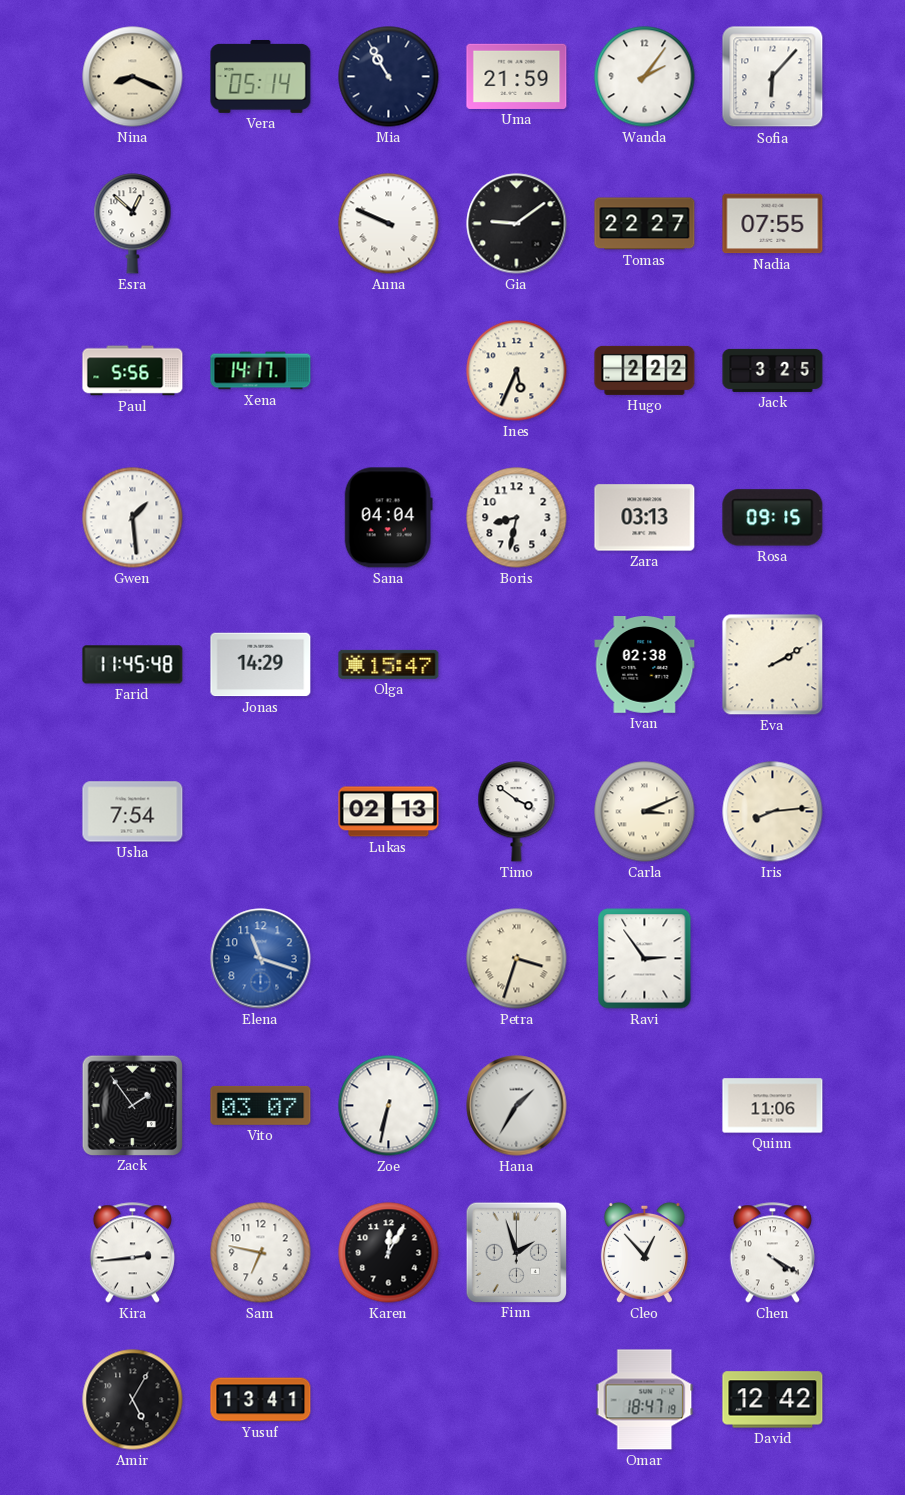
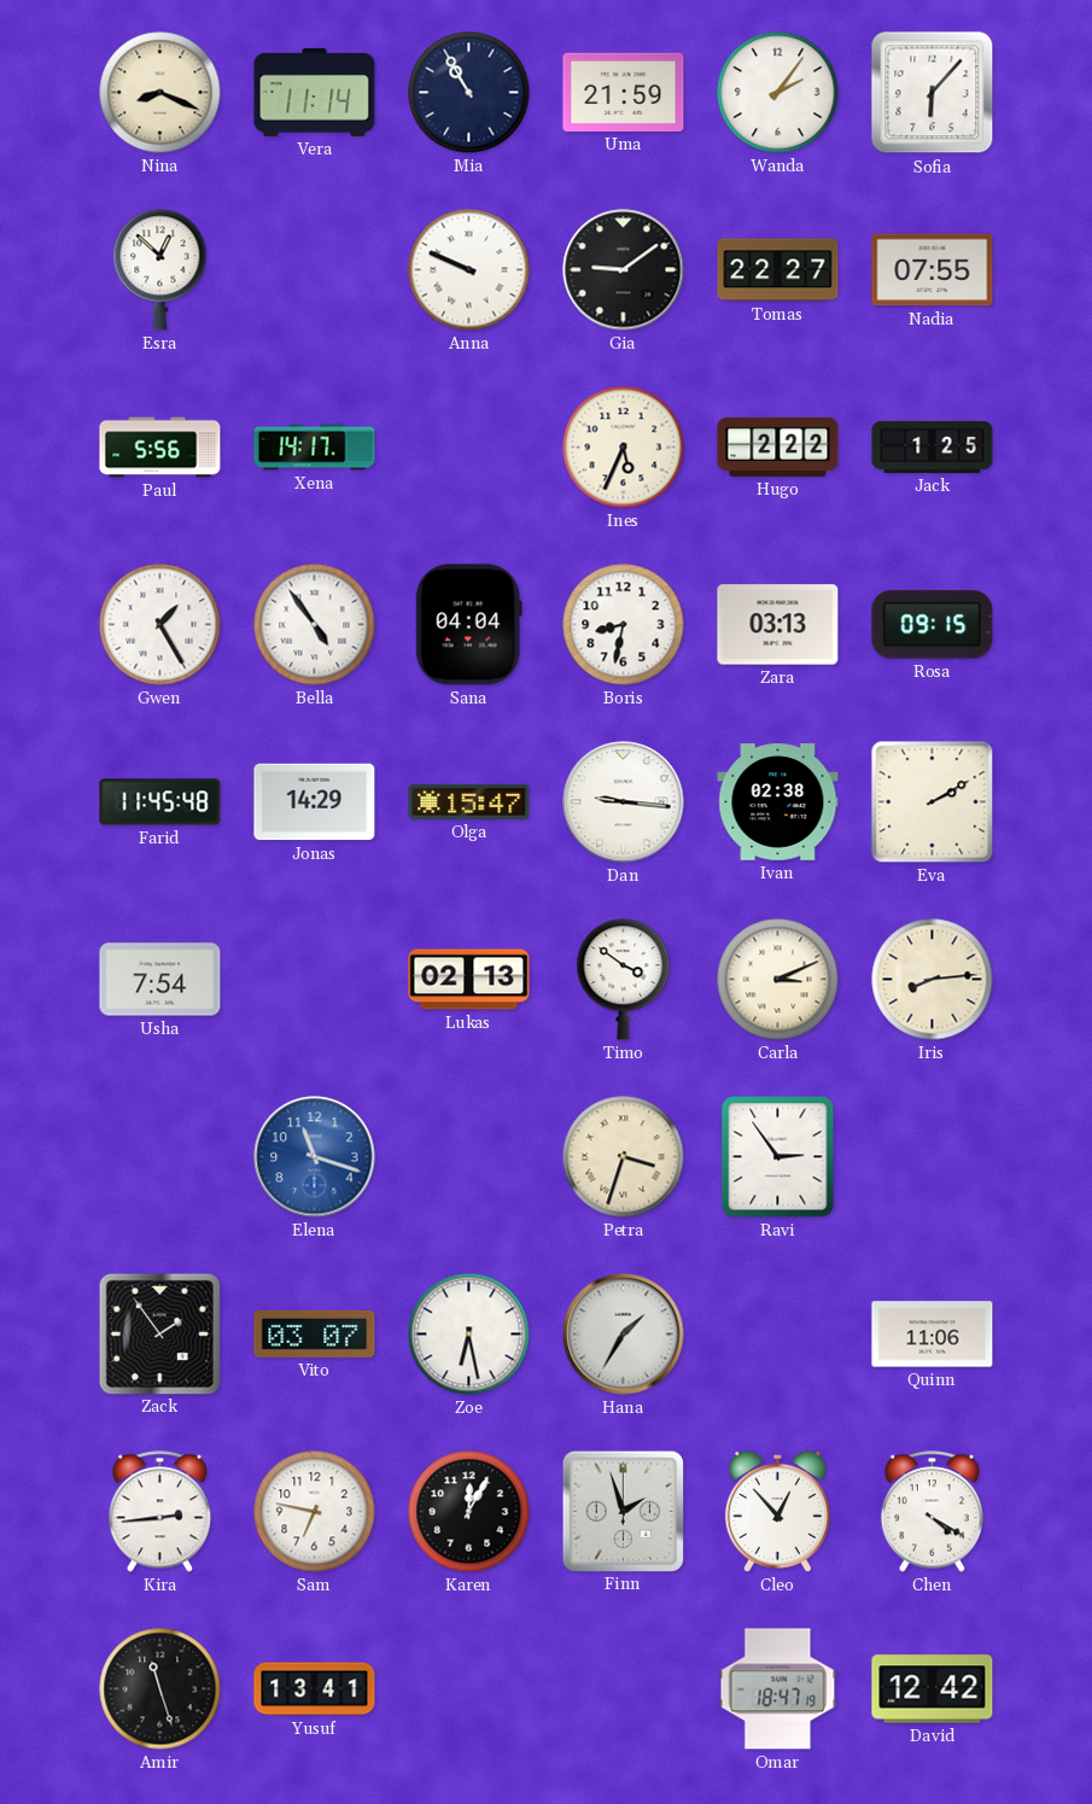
Vera: 05:14 -> 11:14 (315, 92)
Jack: 3:25 -> 1:25 (933, 446)
Gwen: 1:29 -> 1:25 (160, 625)
Bella: none -> 4:54 (315, 625)
Dan: none -> 9:16 (624, 802)
Zoe: 6:32 -> 6:28 (469, 1335)
Amir: 5:05 -> 11:27 (160, 1689)
